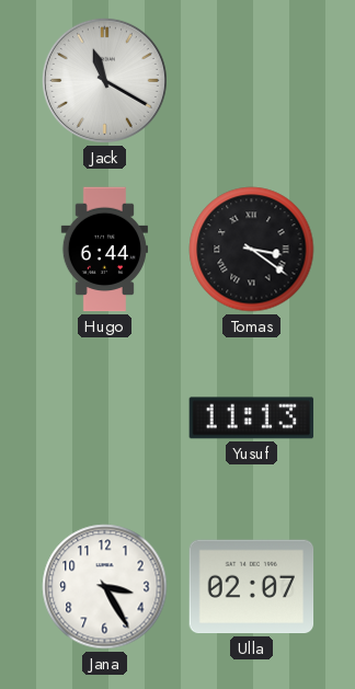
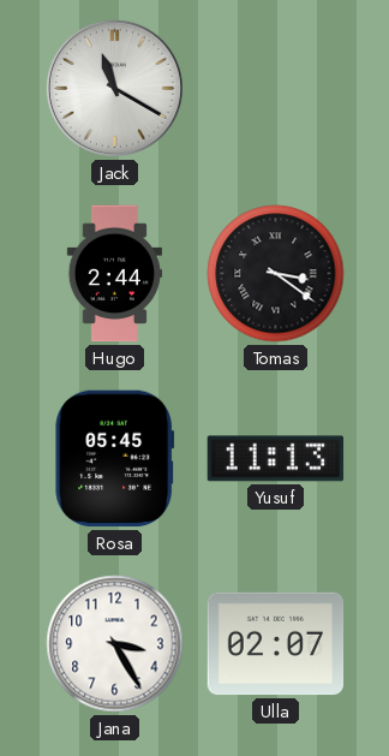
Hugo: 6:44 -> 2:44 (114, 274)
Rosa: none -> 05:45 (115, 459)
